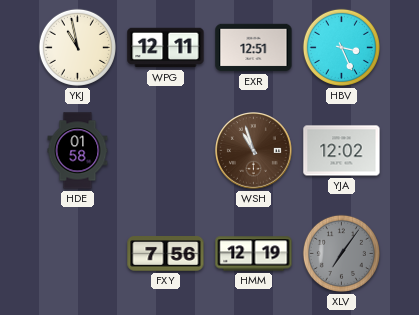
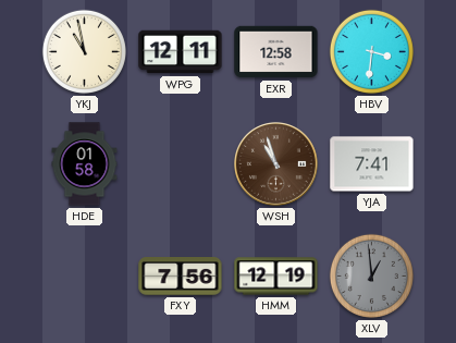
EXR: 12:51 -> 12:58 (276, 52)
HBV: 3:26 -> 3:31 (371, 51)
YJA: 12:02 -> 7:41 (372, 164)
XLV: 7:06 -> 12:59 (371, 275)
